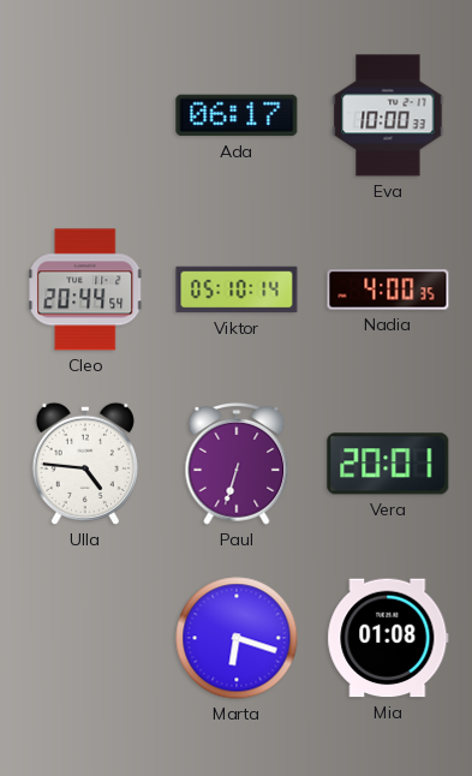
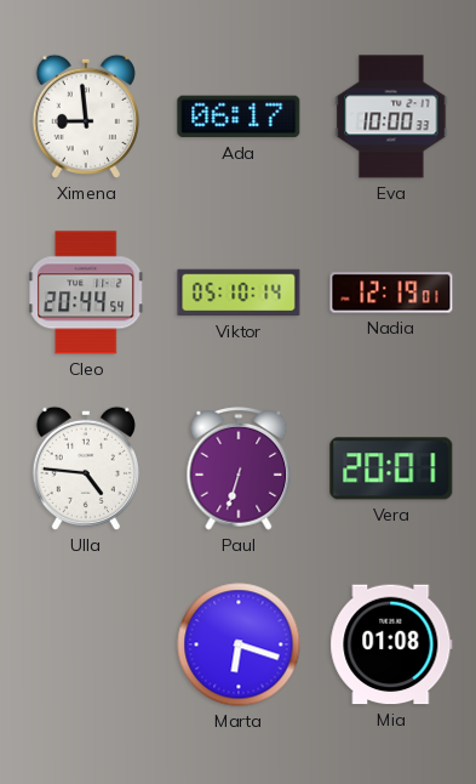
Ximena: none -> 8:59 (86, 117)
Nadia: 4:00 -> 12:19 (391, 292)
